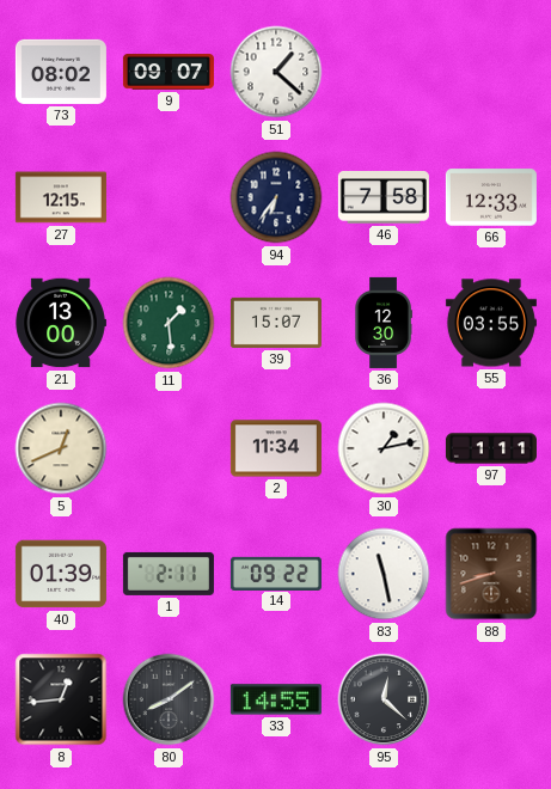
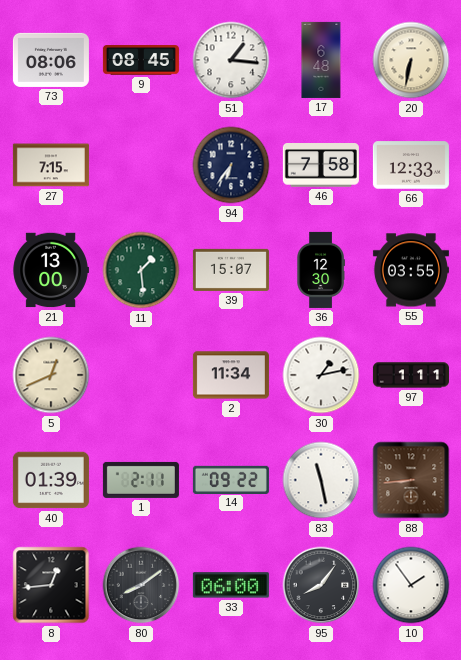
73: 08:02 -> 08:06 (51, 60)
9: 09:07 -> 08:45 (141, 60)
51: 1:22 -> 1:16 (231, 60)
17: none -> 6:48 (321, 60)
20: none -> 6:32 (411, 60)
27: 12:15 -> 7:15 (51, 165)
88: 8:42 -> 8:44 (411, 480)
33: 14:55 -> 06:00 (231, 585)
95: 12:22 -> 8:06 (321, 585)
10: none -> 1:54 (411, 585)
